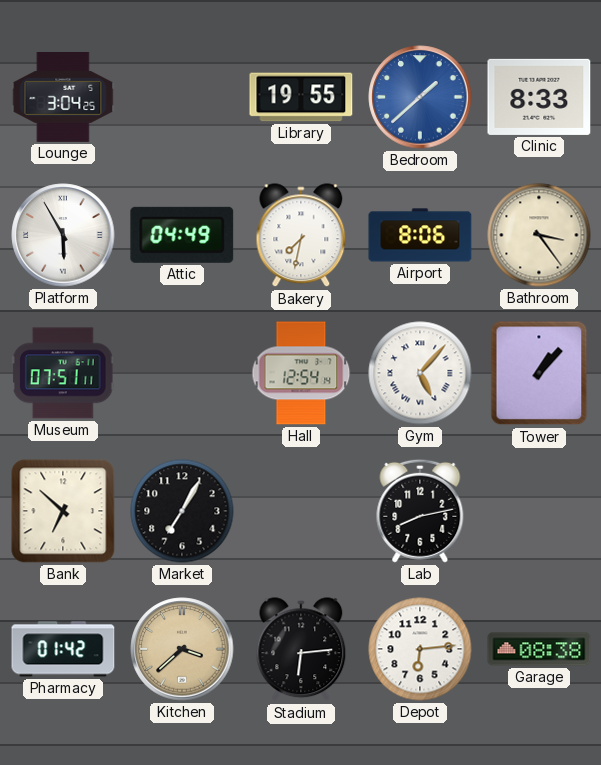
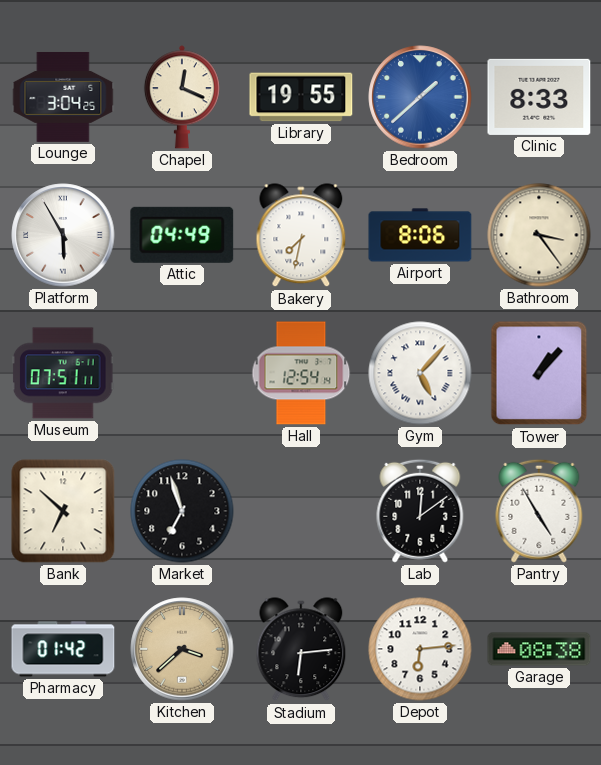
Chapel: none -> 12:19 (182, 97)
Market: 7:05 -> 6:57 (182, 511)
Lab: 8:13 -> 12:09 (420, 511)
Pantry: none -> 4:55 (539, 511)
